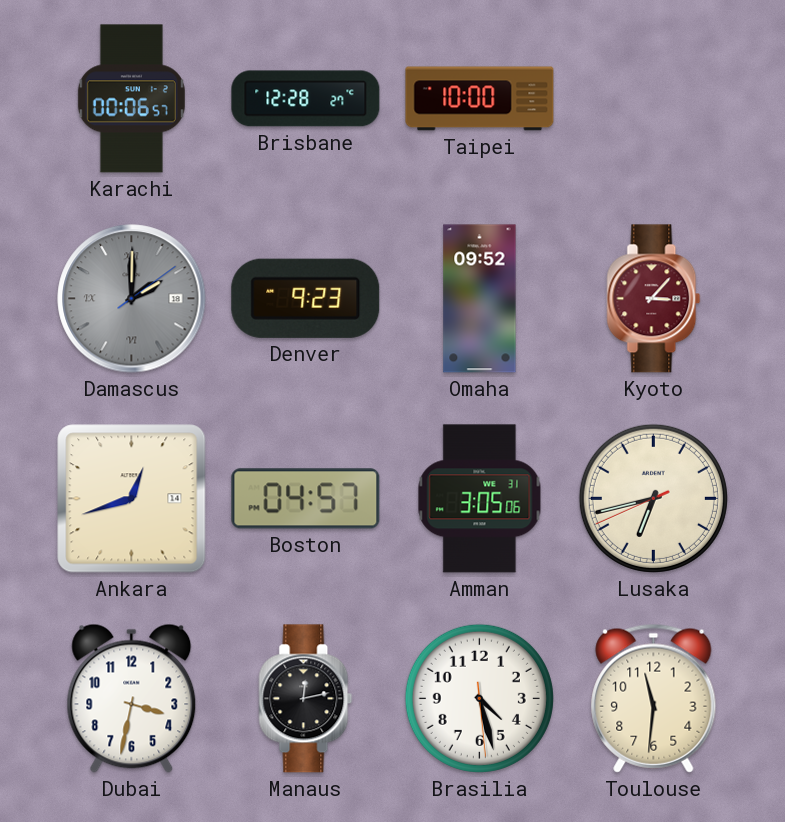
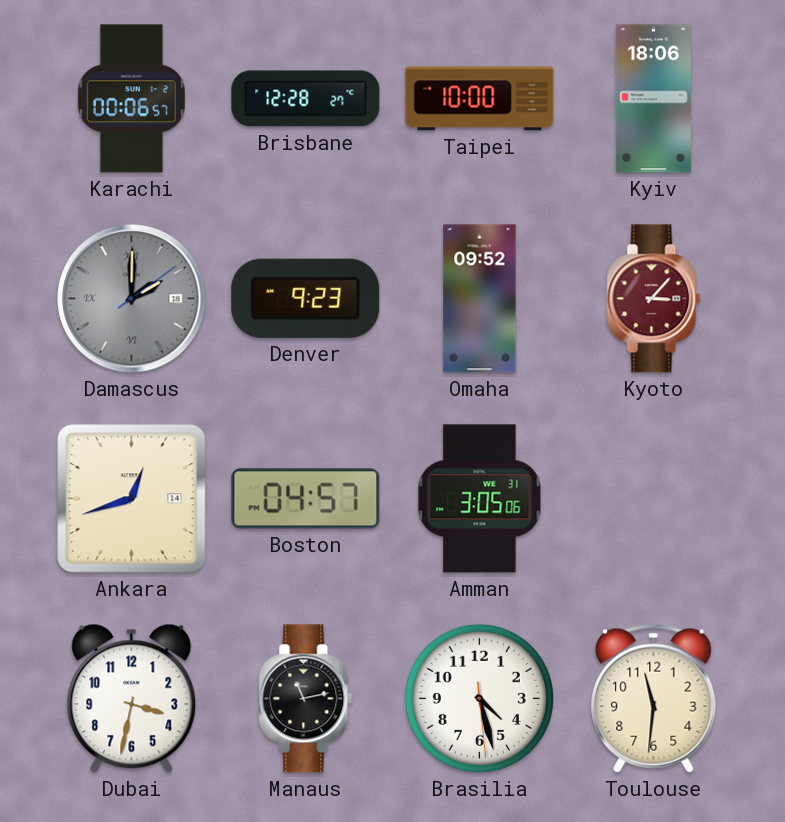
Kyiv: none -> 18:06 (653, 99)
Lusaka: 6:42 -> none (653, 498)
Manaus: 12:13 -> 11:13 (306, 699)
